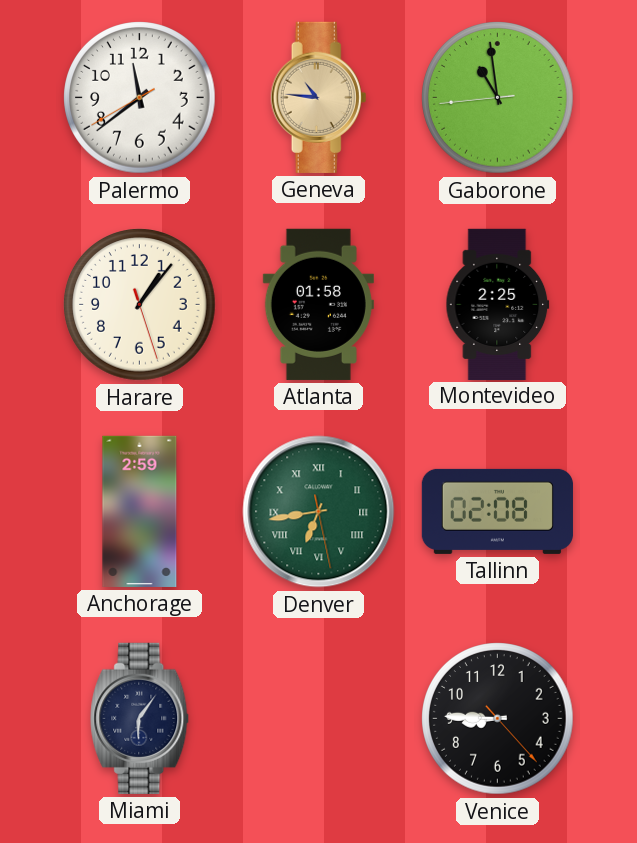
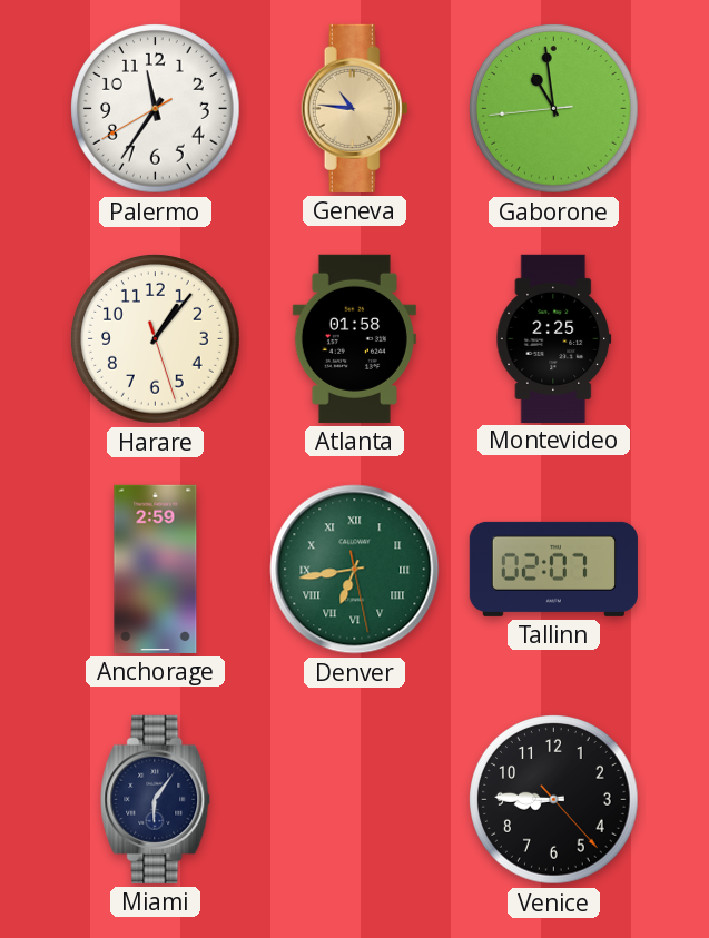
Palermo: 11:38 -> 11:35 (156, 109)
Tallinn: 02:08 -> 02:07 (553, 569)
